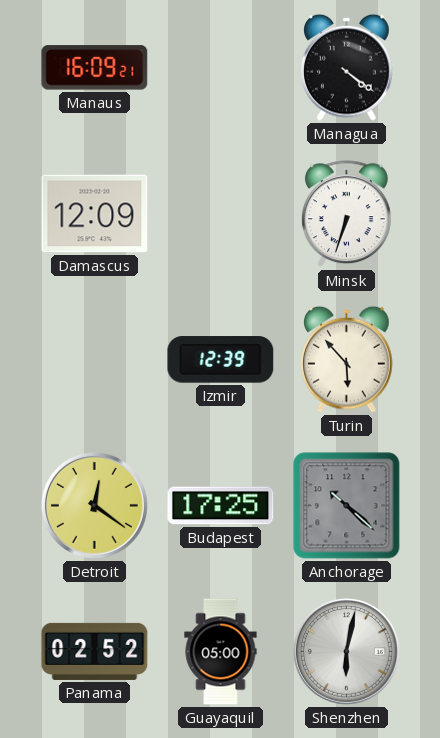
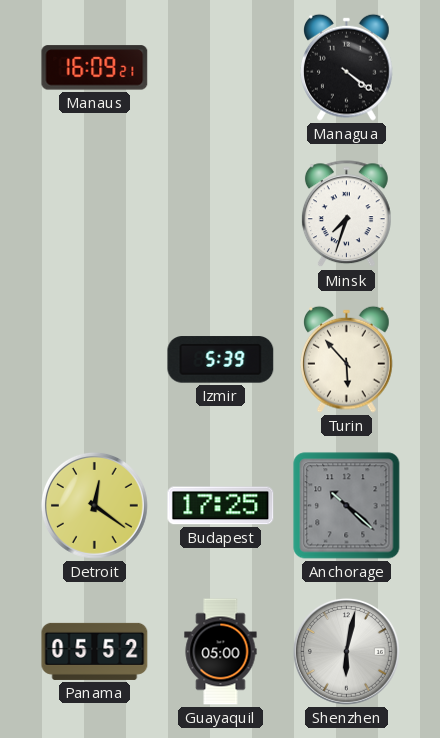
Damascus: 12:09 -> none (95, 214)
Minsk: 6:33 -> 7:33 (346, 214)
Izmir: 12:39 -> 5:39 (221, 360)
Panama: 02:52 -> 05:52 (95, 651)
